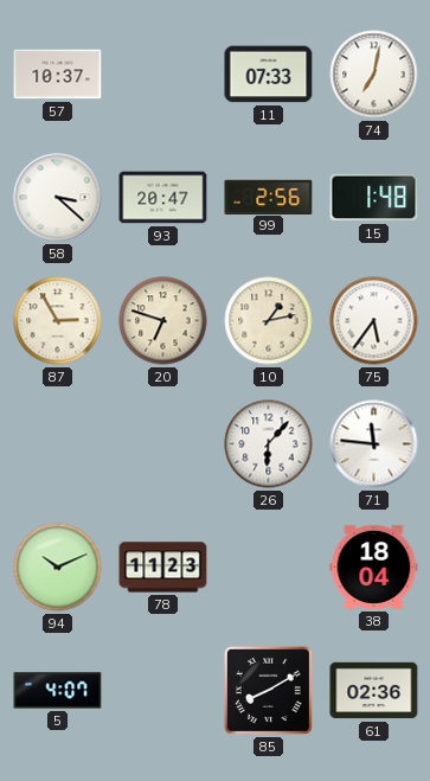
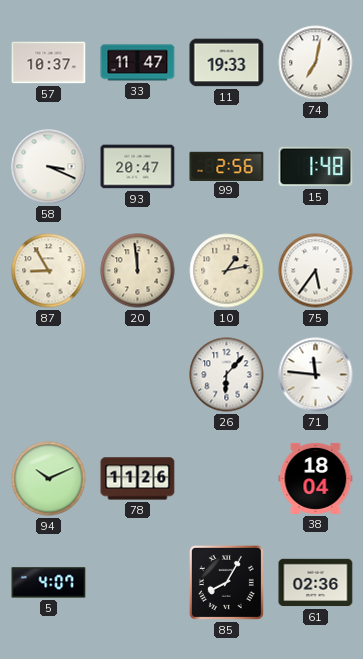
33: none -> 11:47 (138, 63)
11: 07:33 -> 19:33 (227, 63)
58: 3:22 -> 3:19 (49, 167)
87: 2:55 -> 8:55 (49, 271)
20: 6:48 -> 11:59 (138, 271)
78: 11:23 -> 11:26 (138, 479)
85: 8:10 -> 8:05 (226, 582)
